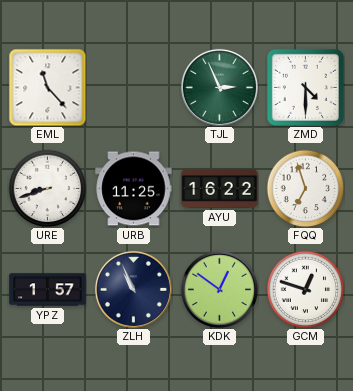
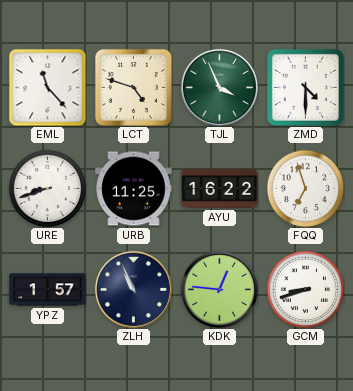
LCT: none -> 4:48 (133, 87)
TJL: 2:56 -> 3:56 (219, 87)
KDK: 12:51 -> 12:46 (219, 289)
GCM: 12:48 -> 8:42 (305, 289)
